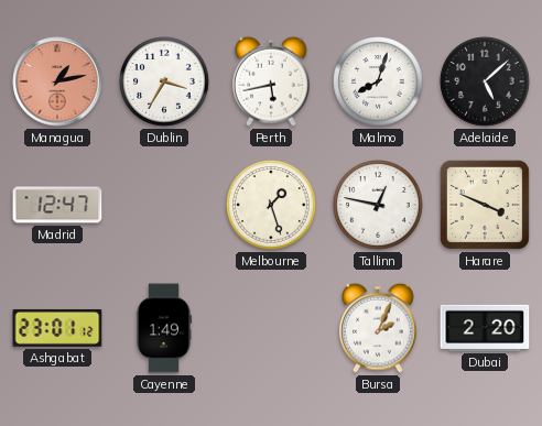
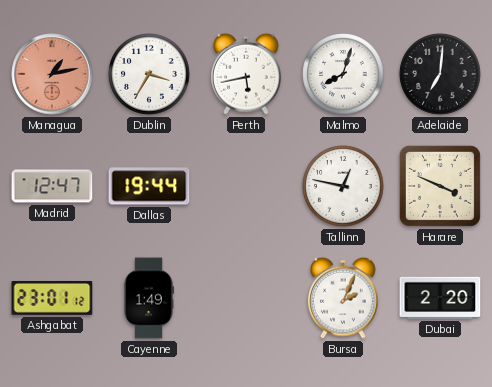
Adelaide: 5:08 -> 7:01 (440, 74)
Dallas: none -> 19:44 (149, 186)
Melbourne: 1:27 -> none (271, 205)
